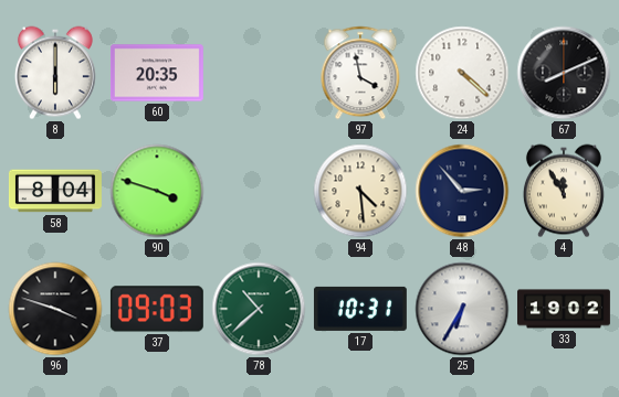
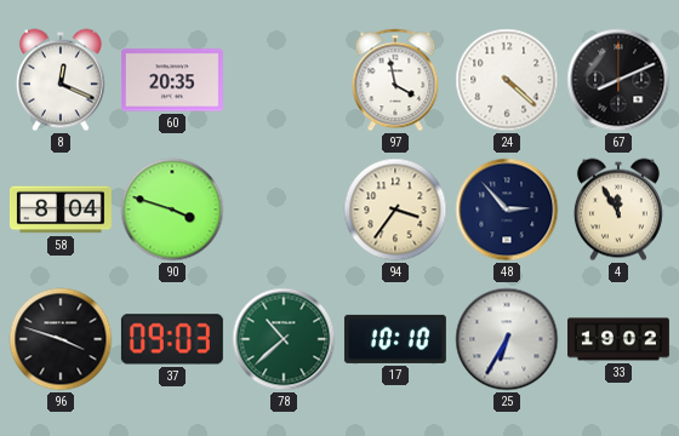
8: 6:00 -> 12:19 (61, 80)
94: 4:29 -> 3:36 (395, 210)
17: 10:31 -> 10:10 (395, 339)
